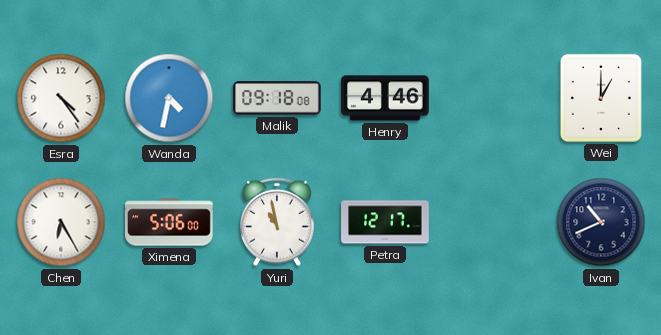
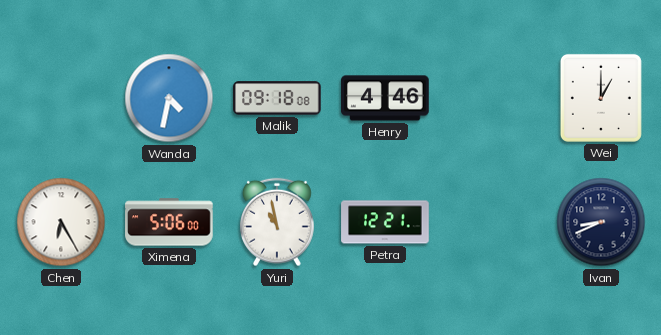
Esra: 4:24 -> none (61, 98)
Petra: 12:17 -> 12:21 (385, 222)
Ivan: 10:41 -> 8:41 (601, 222)
